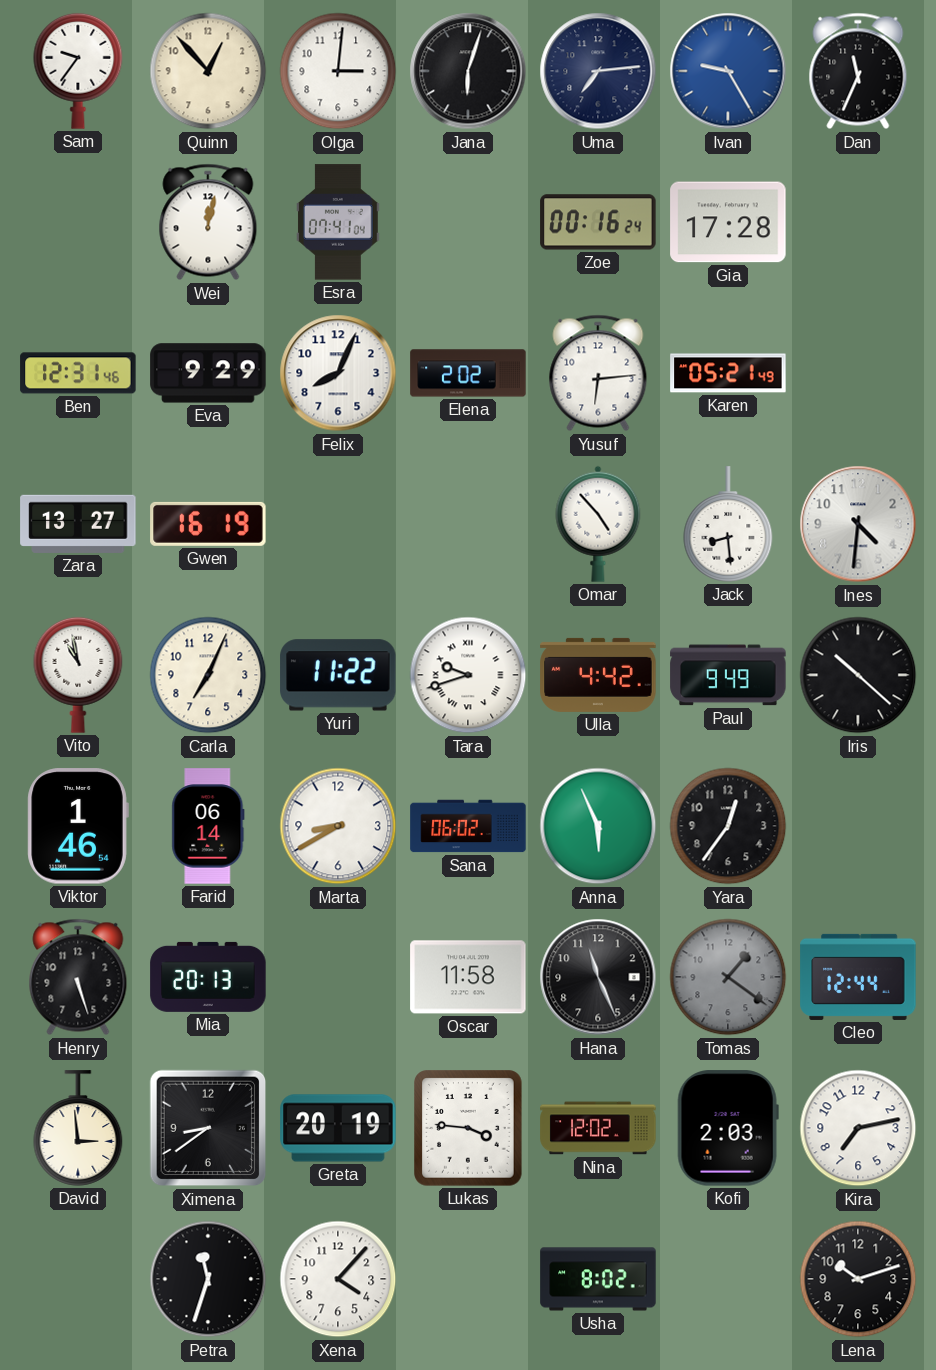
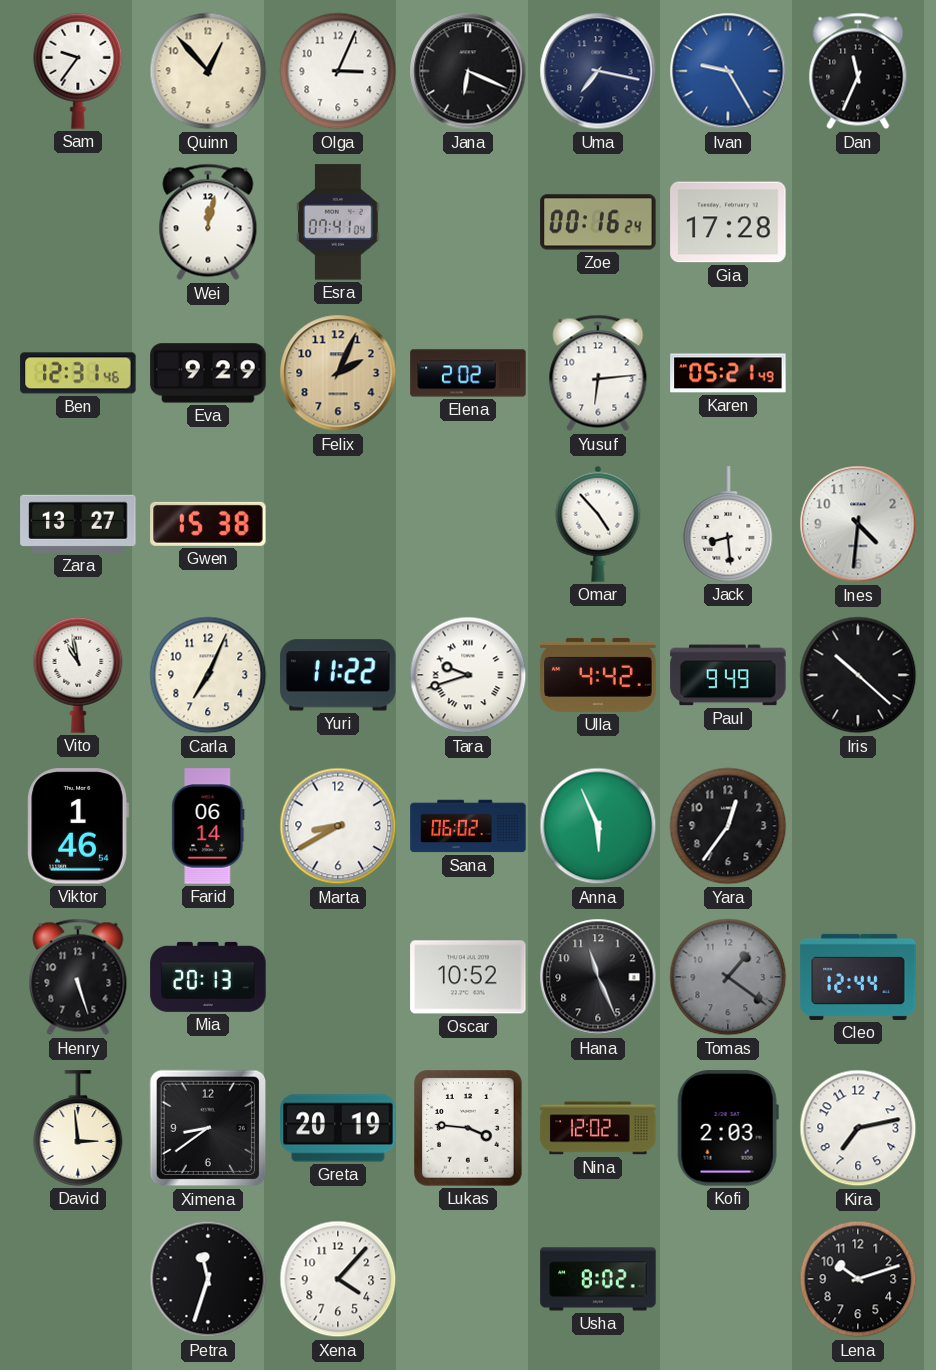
Olga: 3:01 -> 3:04 (338, 71)
Jana: 6:03 -> 6:19 (468, 71)
Uma: 7:14 -> 7:17 (598, 71)
Felix: 8:04 -> 2:04 (338, 373)
Felix dial: white -> champagne (338, 373)
Gwen: 16:19 -> 15:38 (208, 524)
Oscar: 11:58 -> 10:52 (468, 977)
